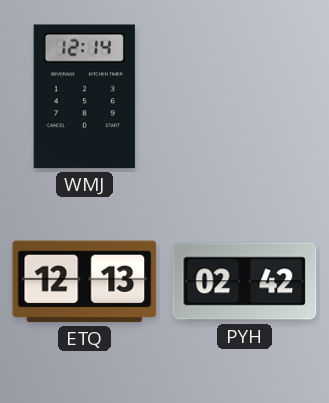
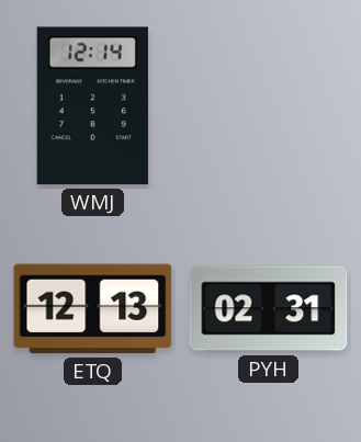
PYH: 02:42 -> 02:31 (269, 309)
